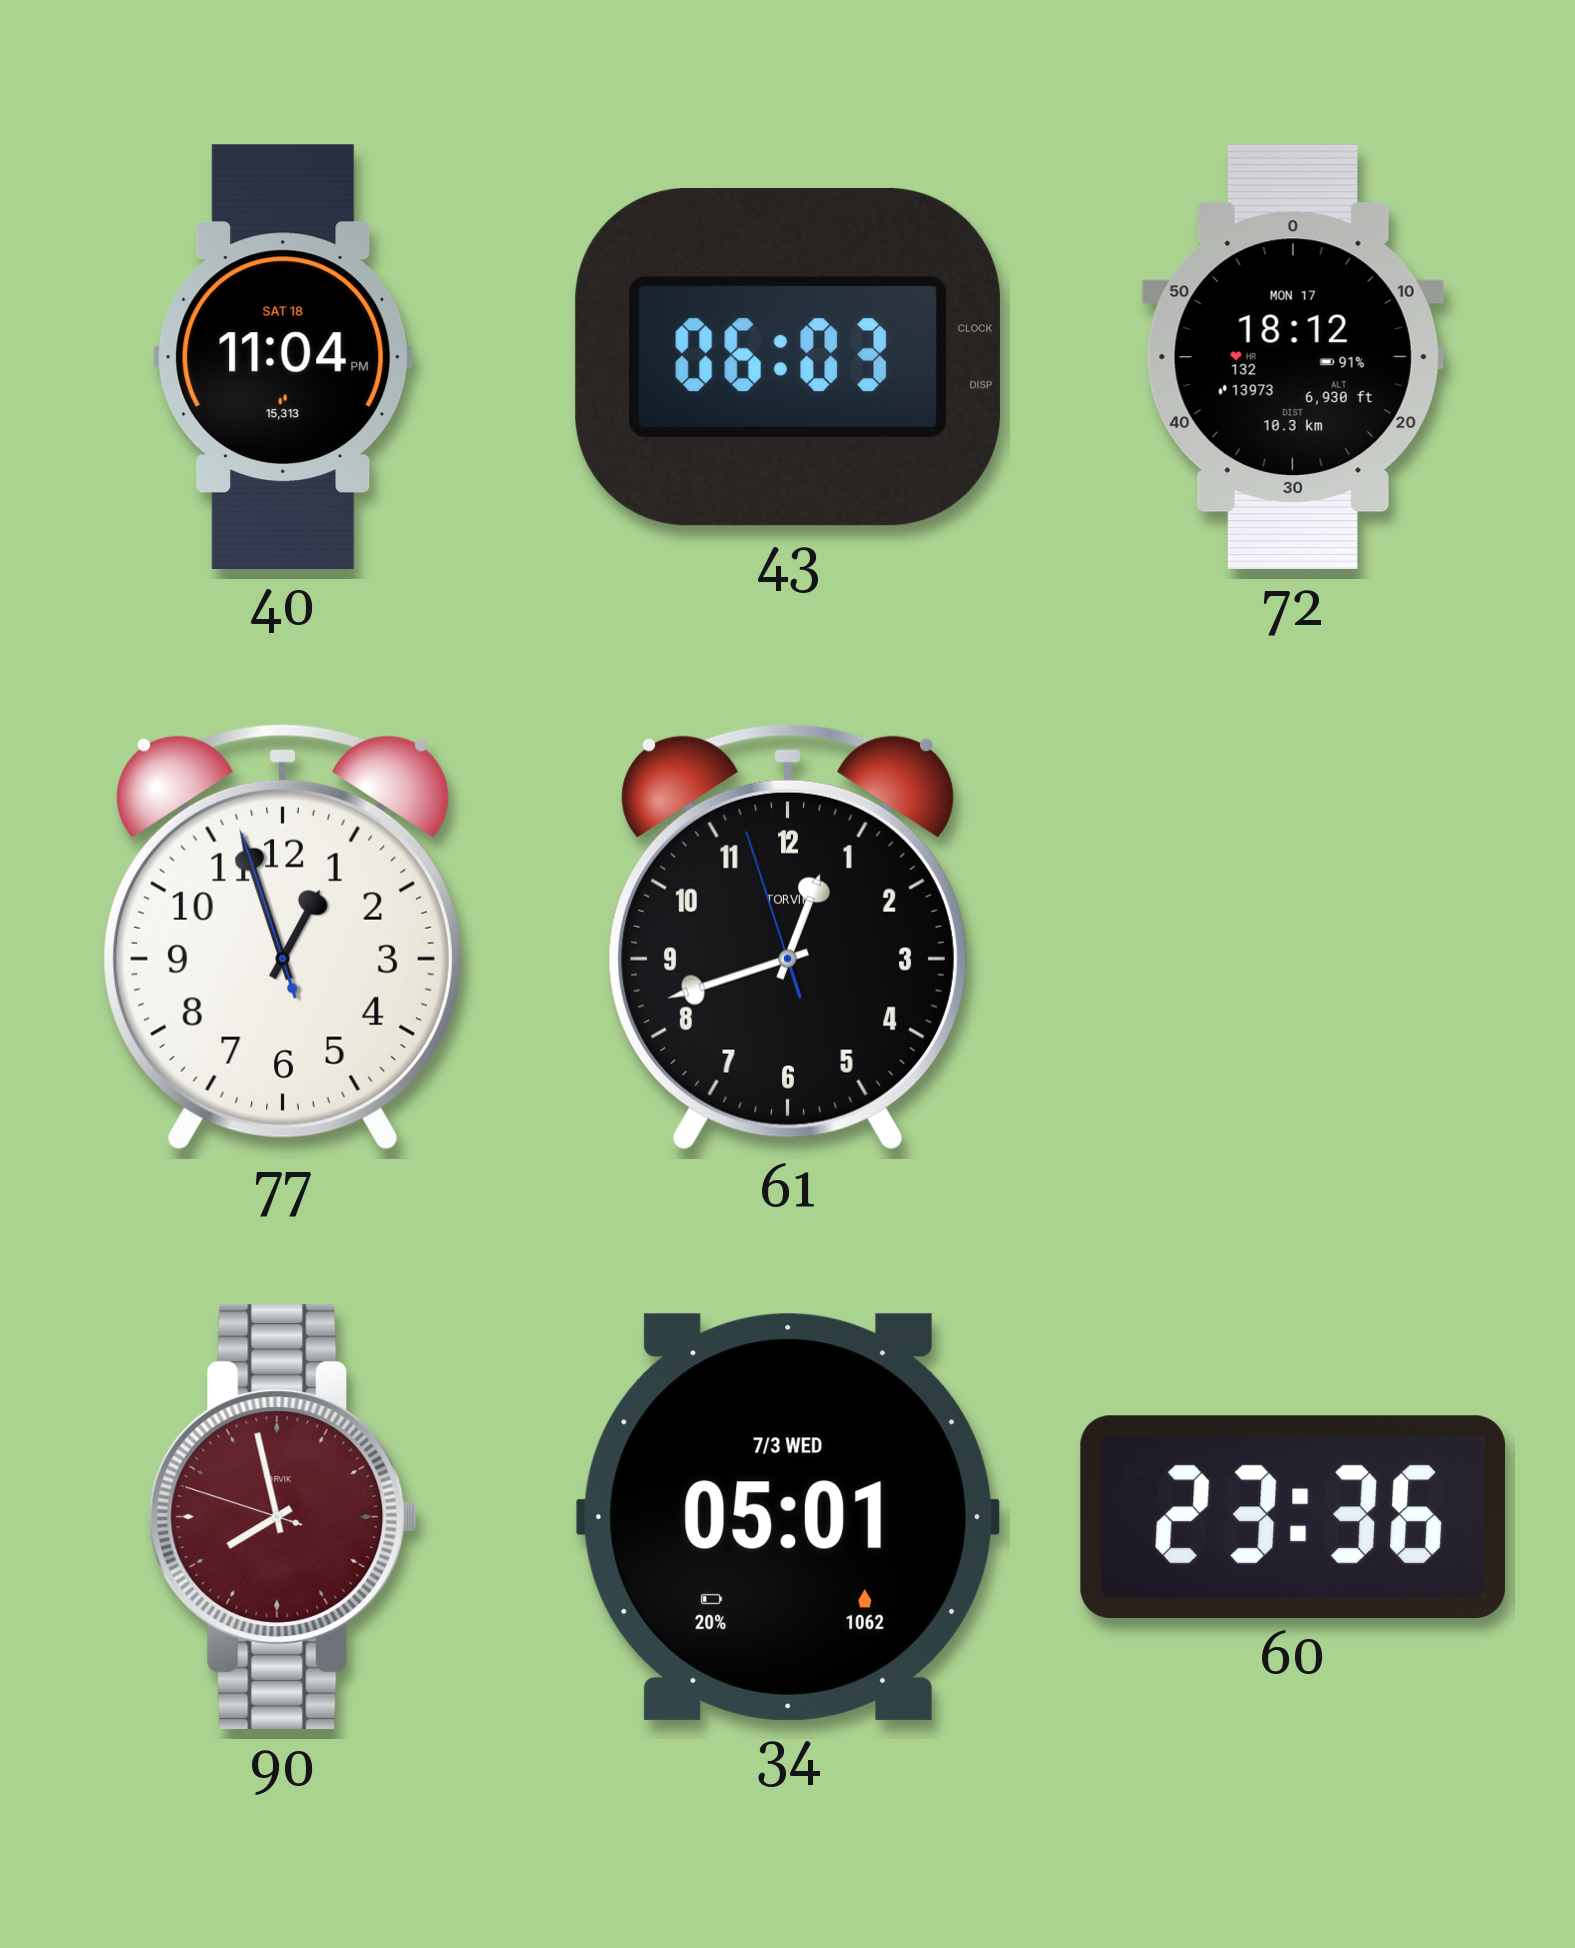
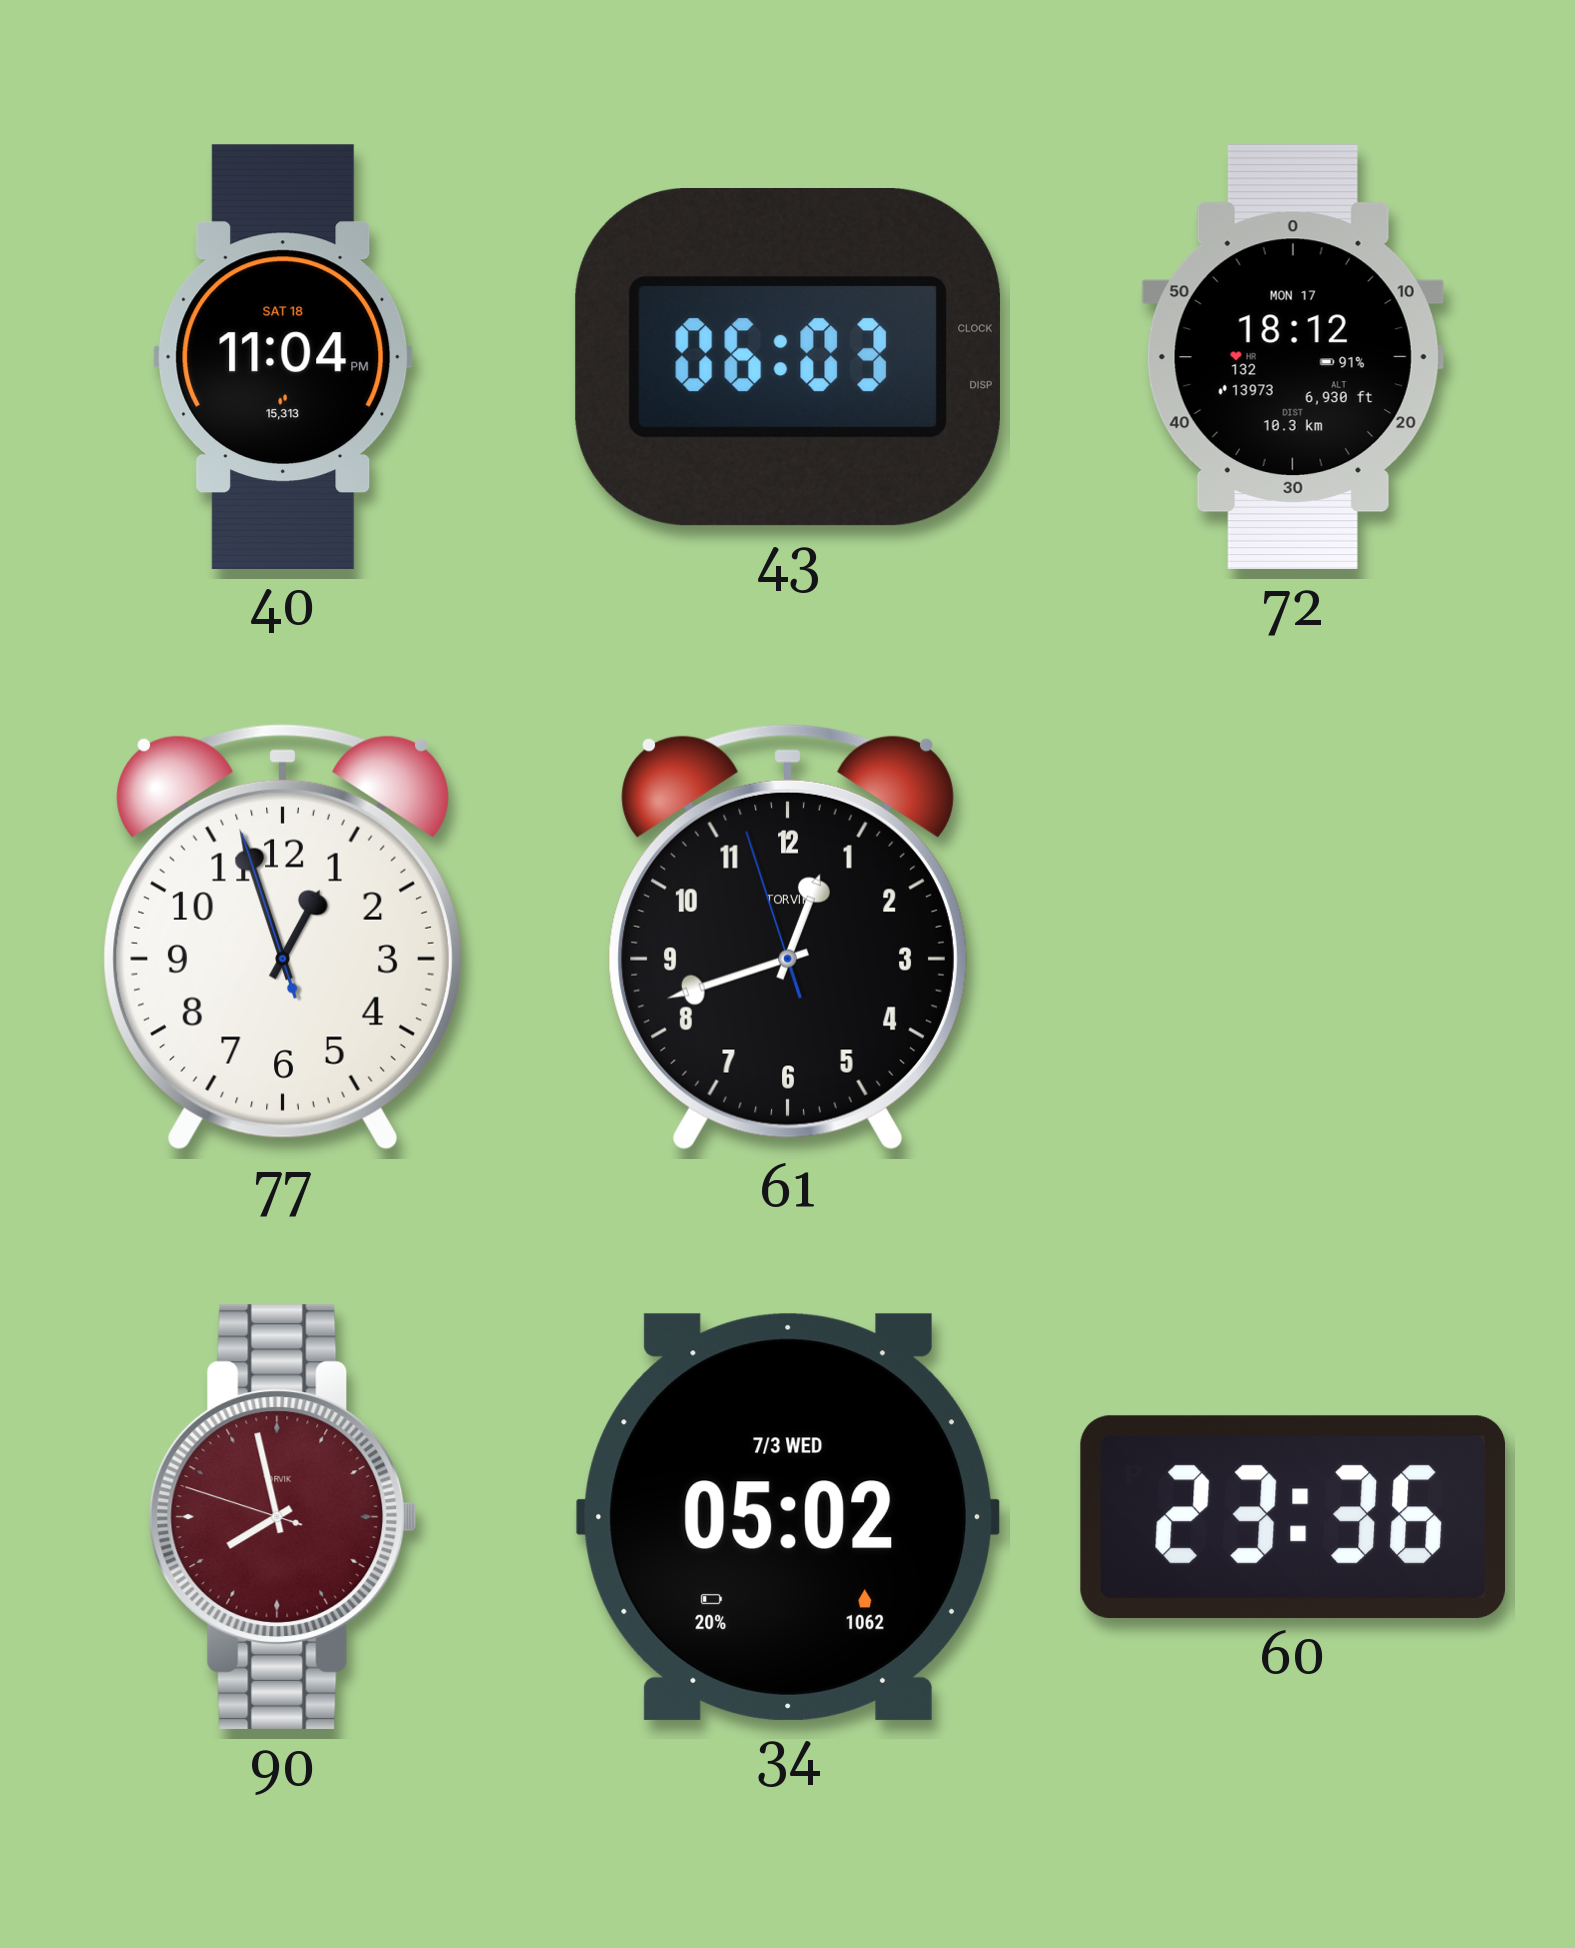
34: 05:01 -> 05:02 (788, 1517)
